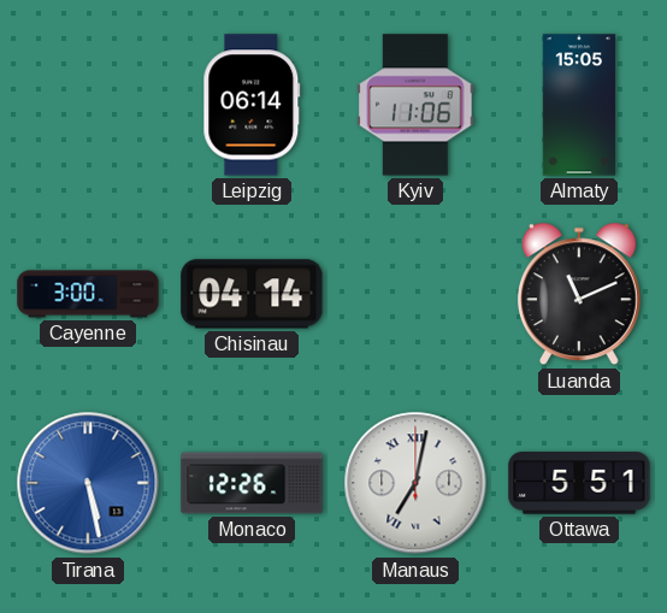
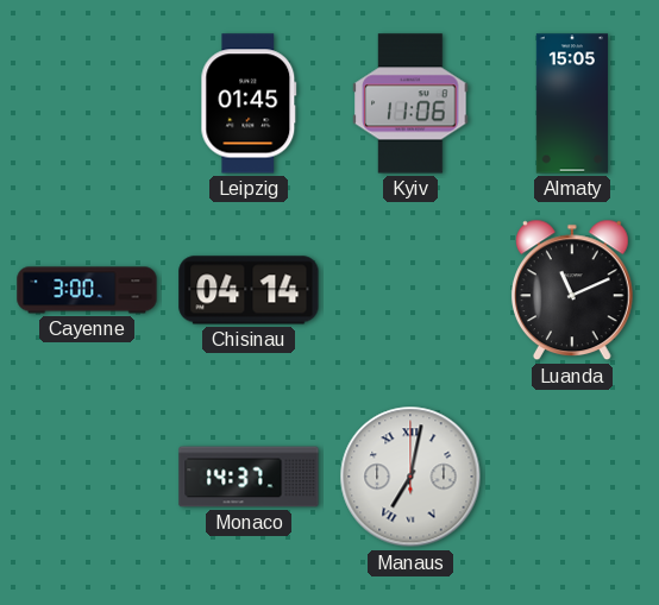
Leipzig: 06:14 -> 01:45 (249, 103)
Tirana: 5:28 -> none (88, 483)
Monaco: 12:26 -> 14:37 (249, 477)
Ottawa: 5:51 -> none (579, 483)
